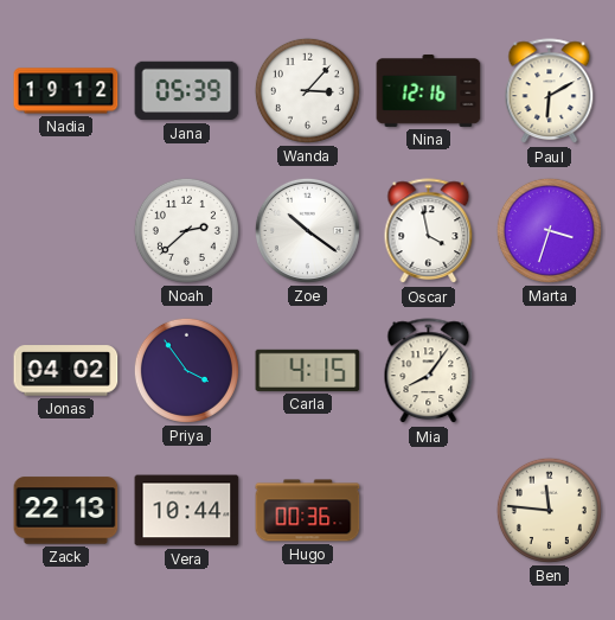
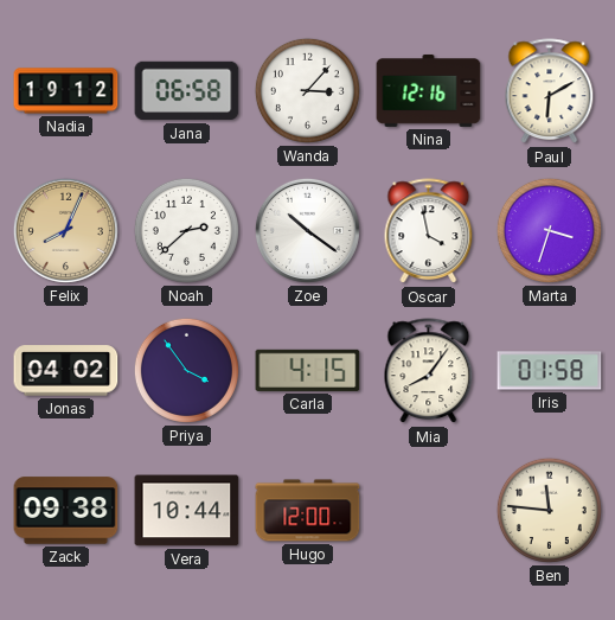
Jana: 05:39 -> 06:58 (187, 91)
Felix: none -> 8:04 (65, 230)
Iris: none -> 01:58 (550, 371)
Zack: 22:13 -> 09:38 (66, 511)
Hugo: 00:36 -> 12:00 (308, 511)
